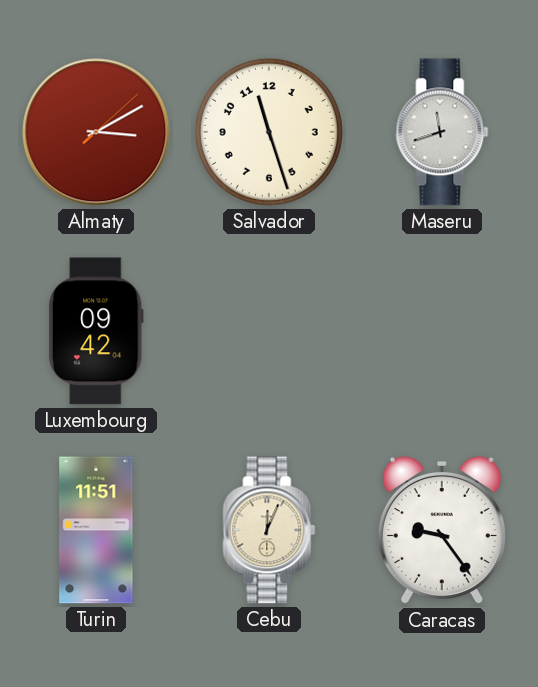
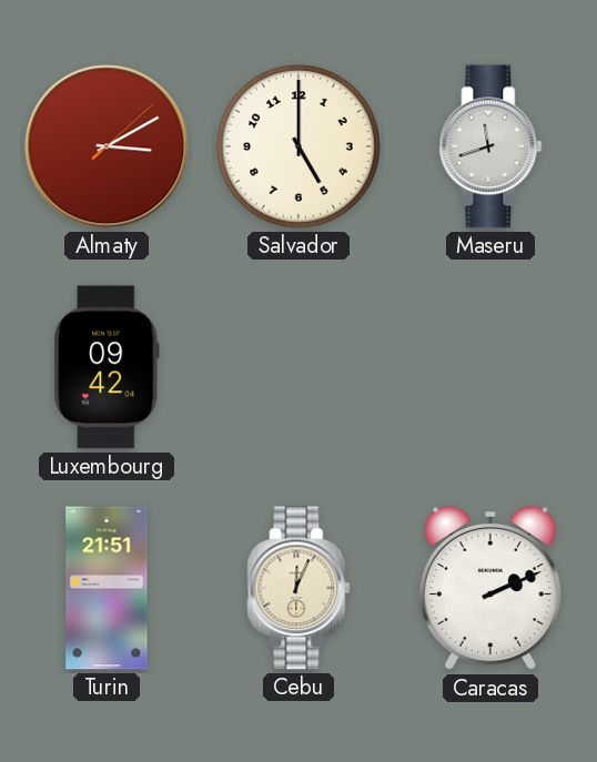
Salvador: 11:27 -> 5:00 (298, 146)
Turin: 11:51 -> 21:51 (107, 588)
Caracas: 9:24 -> 2:11 (490, 588)
